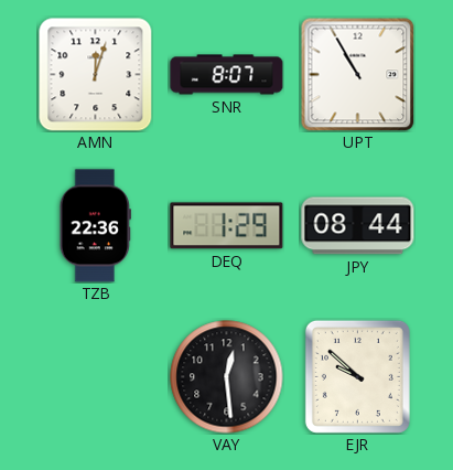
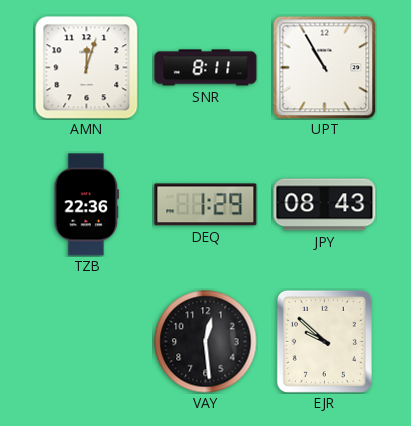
SNR: 8:07 -> 8:11 (206, 68)
JPY: 08:44 -> 08:43 (325, 205)
